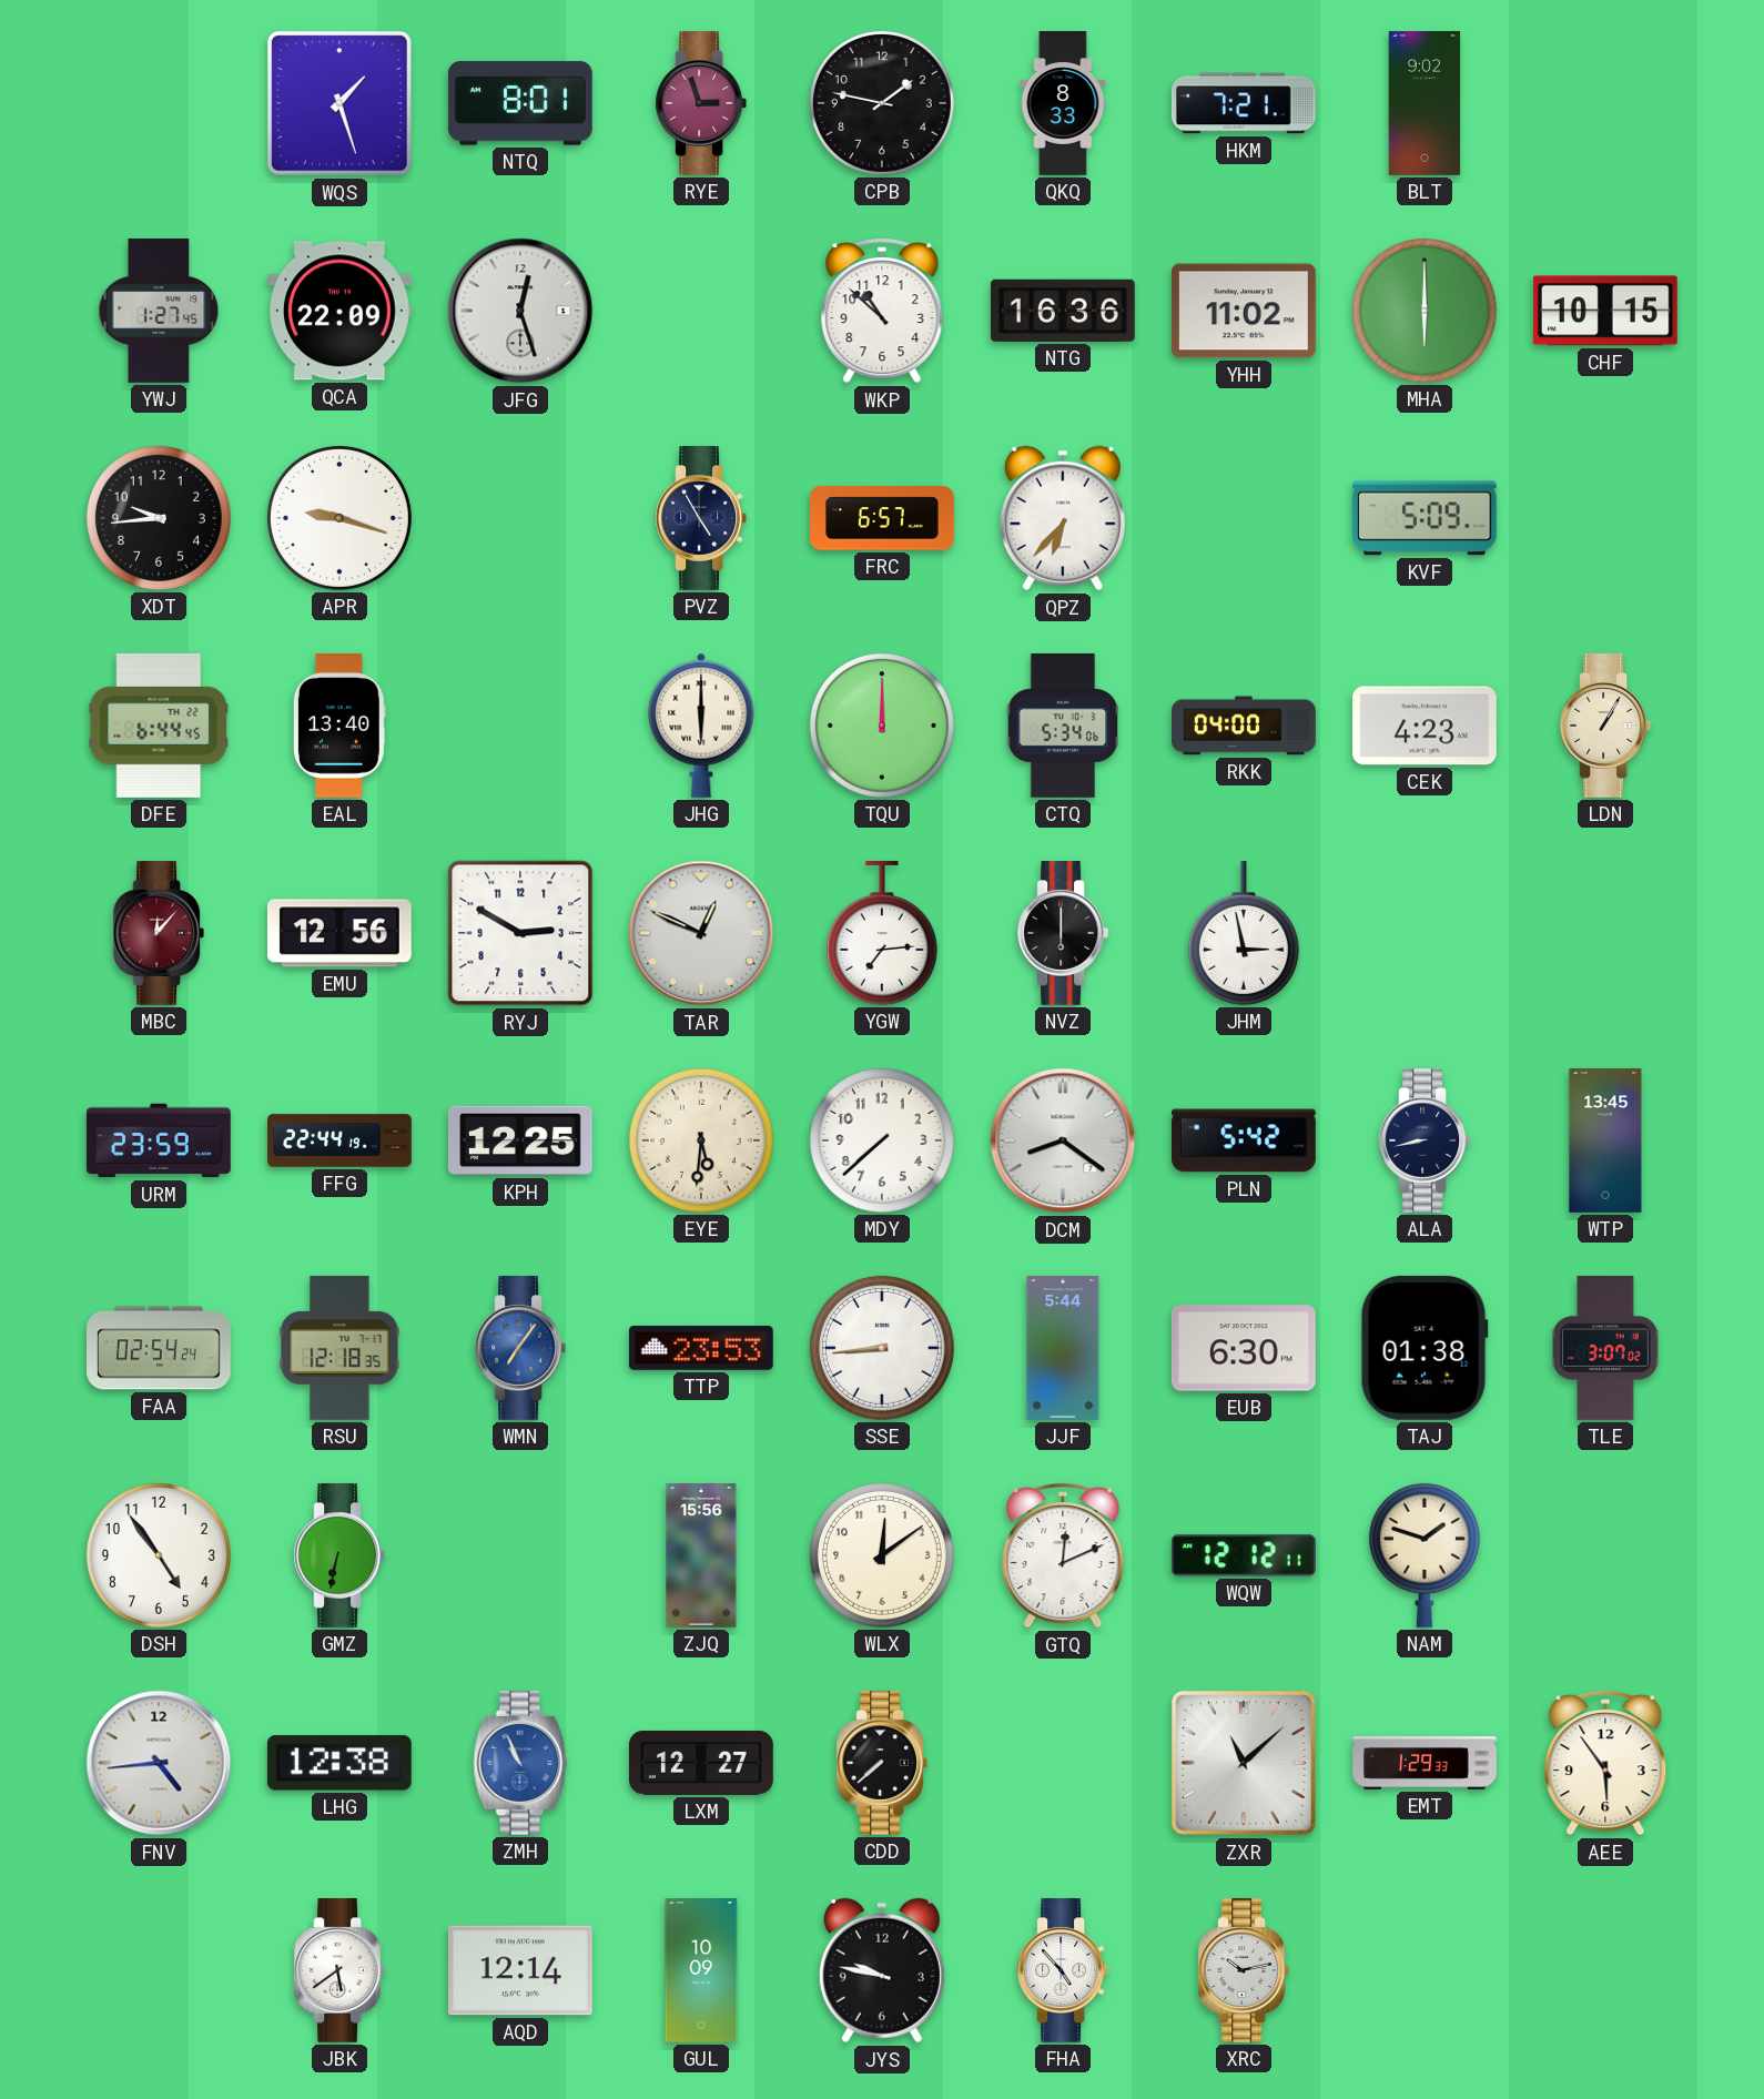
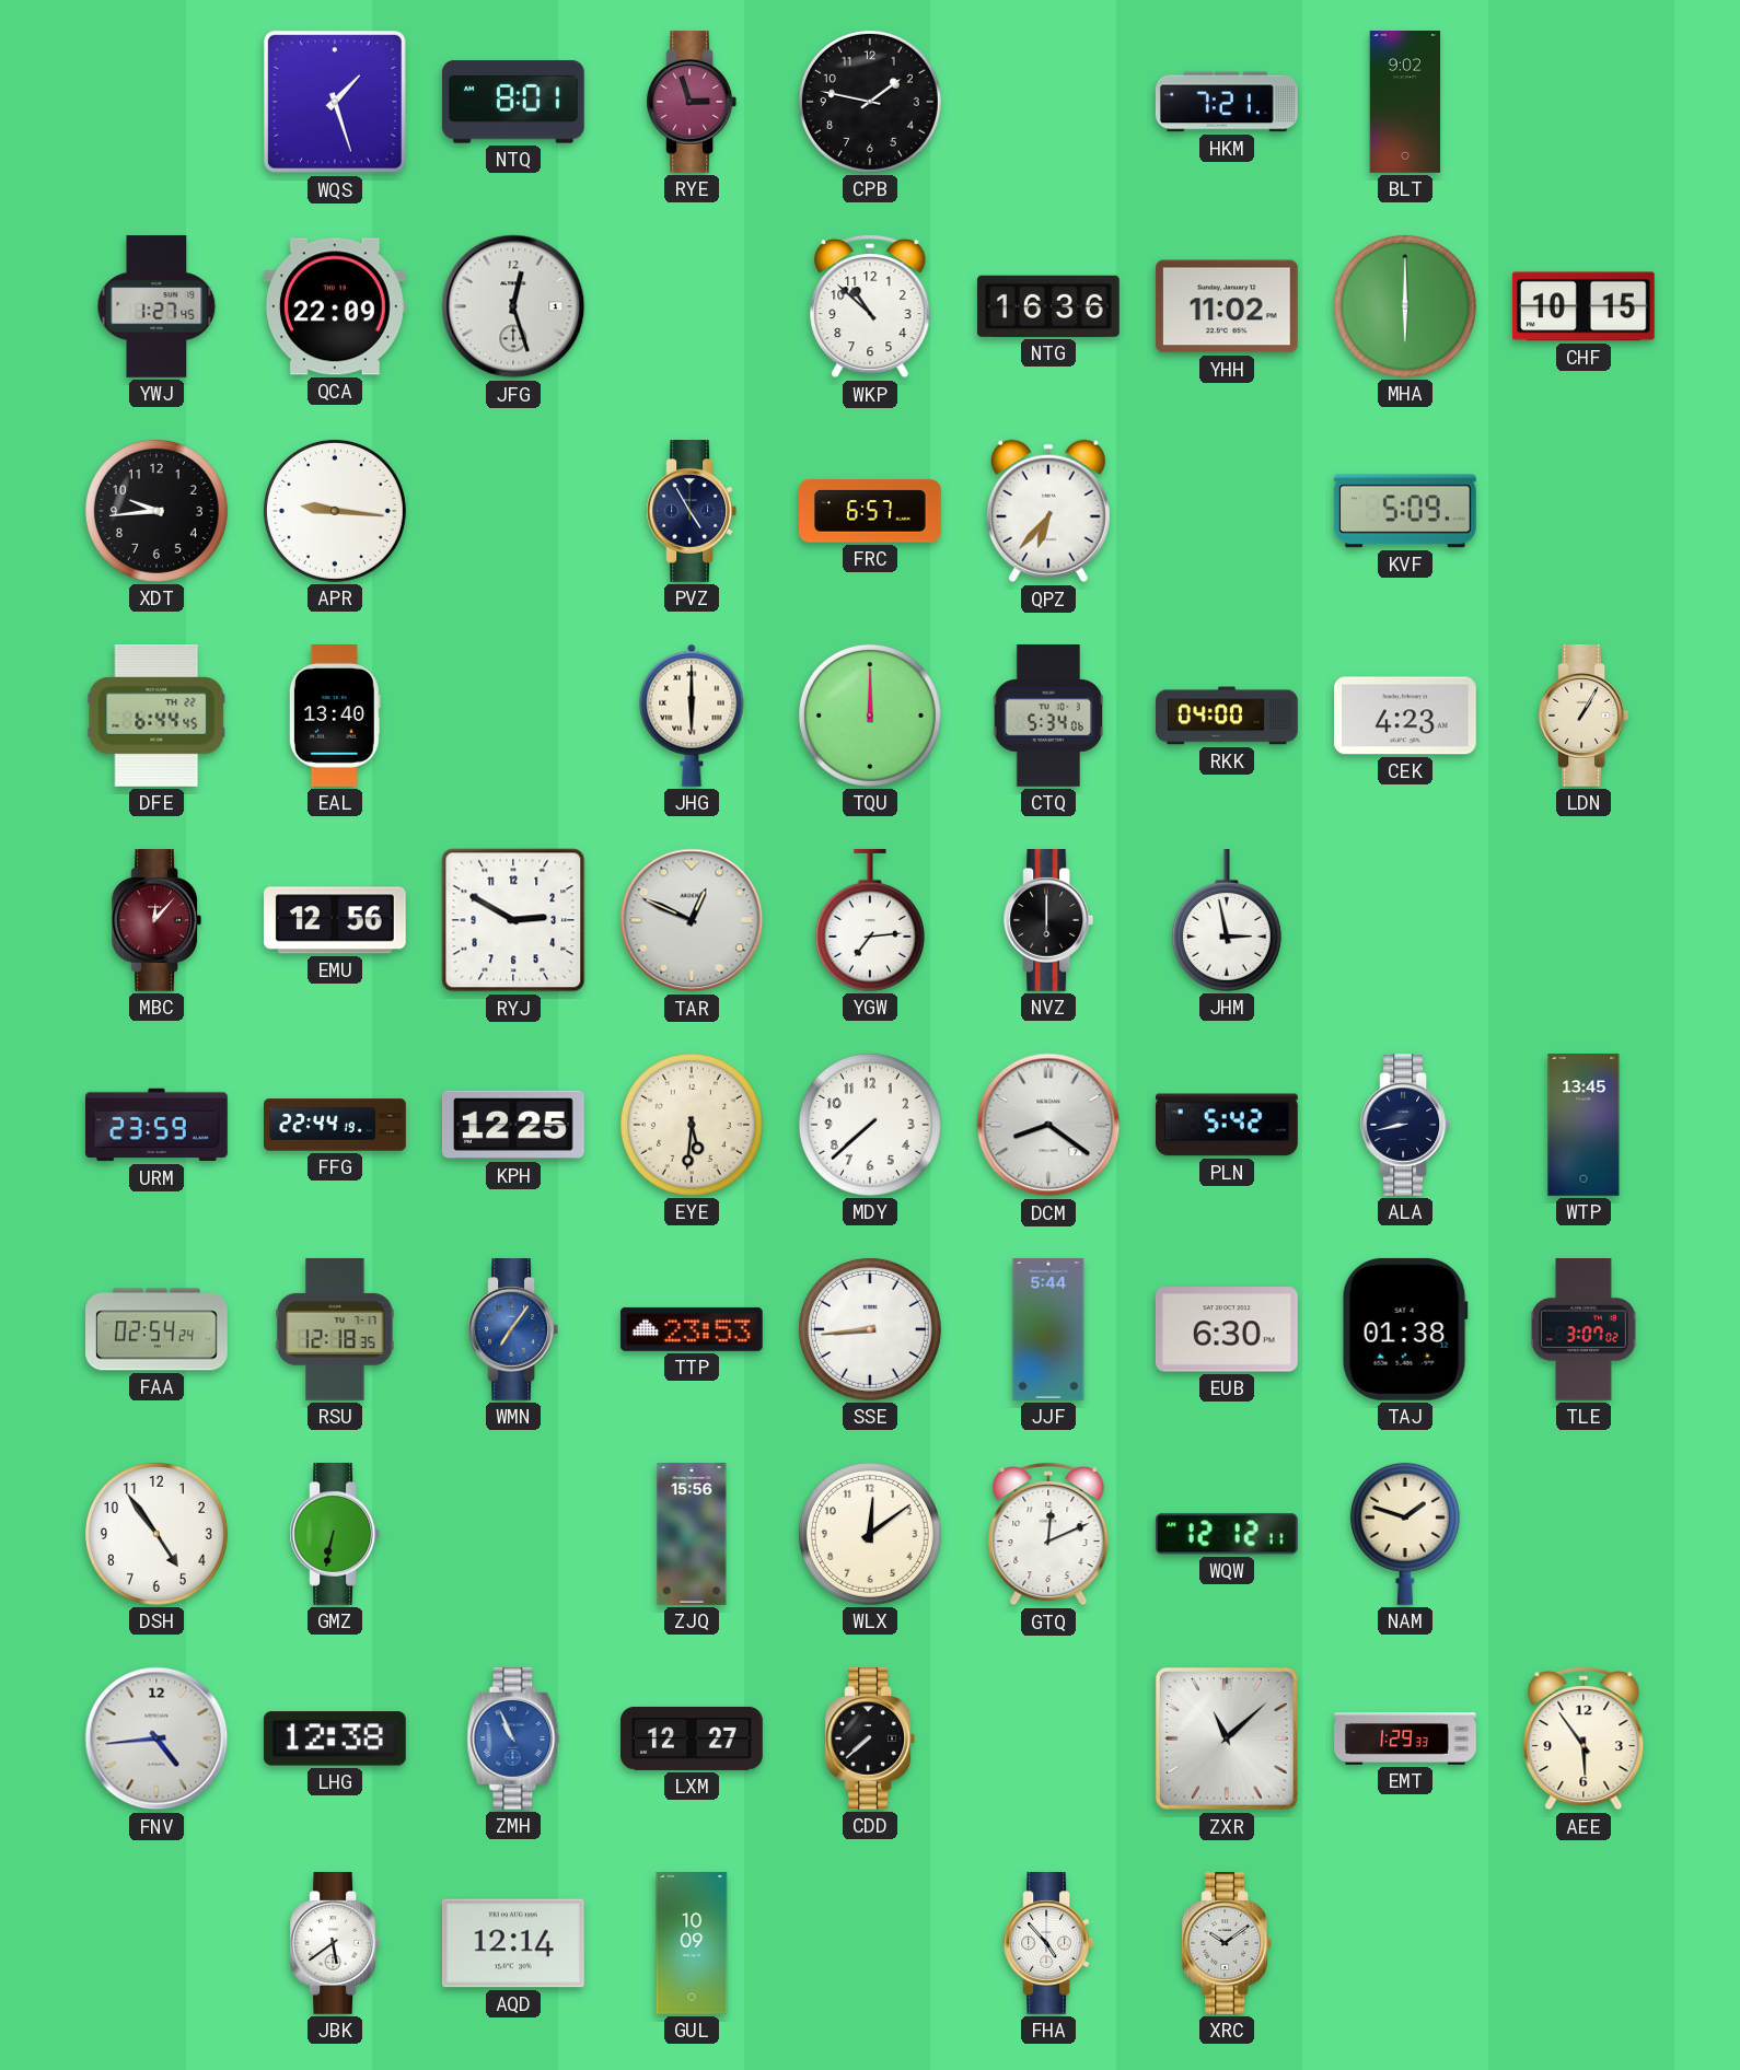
QKQ: 8:33 -> none (1063, 104)
APR: 9:18 -> 9:16 (335, 511)
JYS: 9:47 -> none (882, 1970)
XRC: 10:13 -> 10:09 (1227, 1944)
